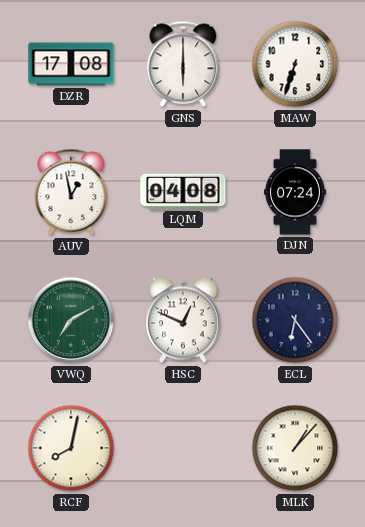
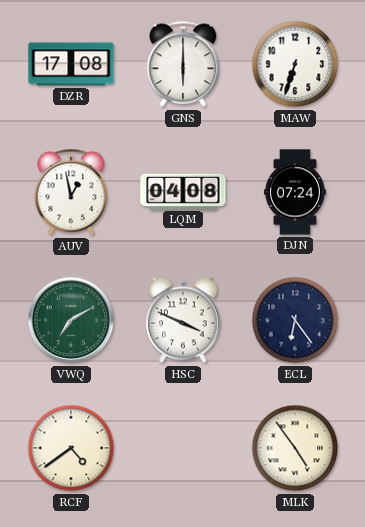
HSC: 12:49 -> 3:49 (183, 320)
RCF: 8:02 -> 4:39 (71, 448)
MLK: 1:07 -> 4:54 (295, 448)
